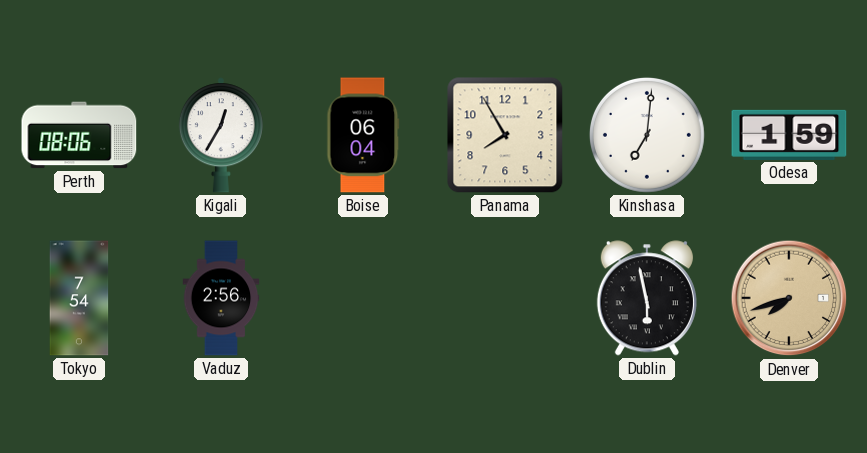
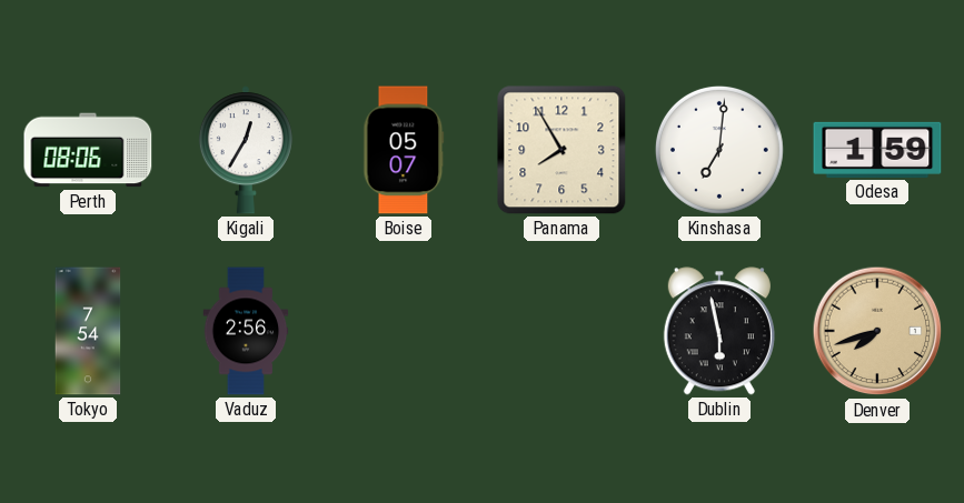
Boise: 06:04 -> 05:07 (404, 150)
